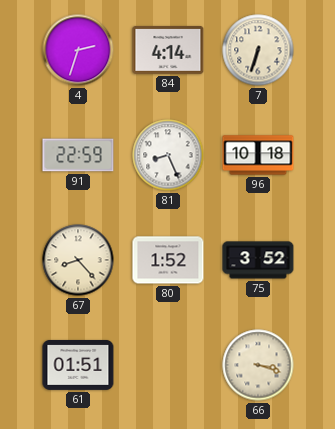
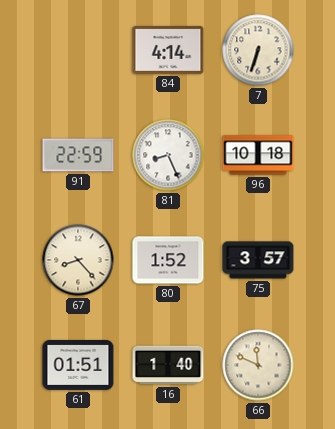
4: 2:33 -> none (78, 50)
75: 3:52 -> 3:57 (258, 260)
16: none -> 1:40 (168, 365)
66: 3:18 -> 11:49 (258, 365)
